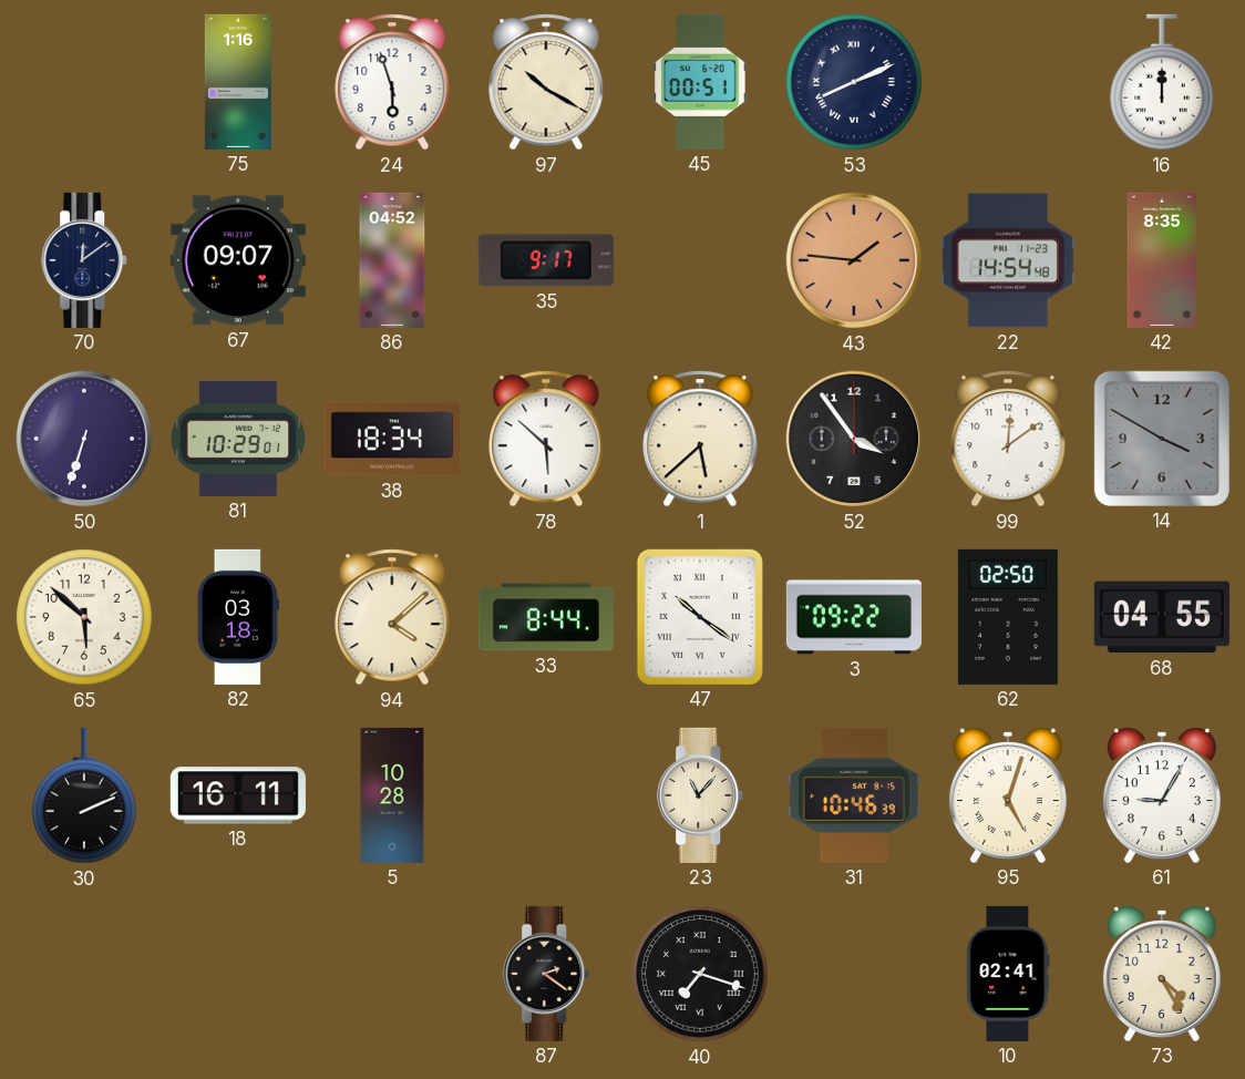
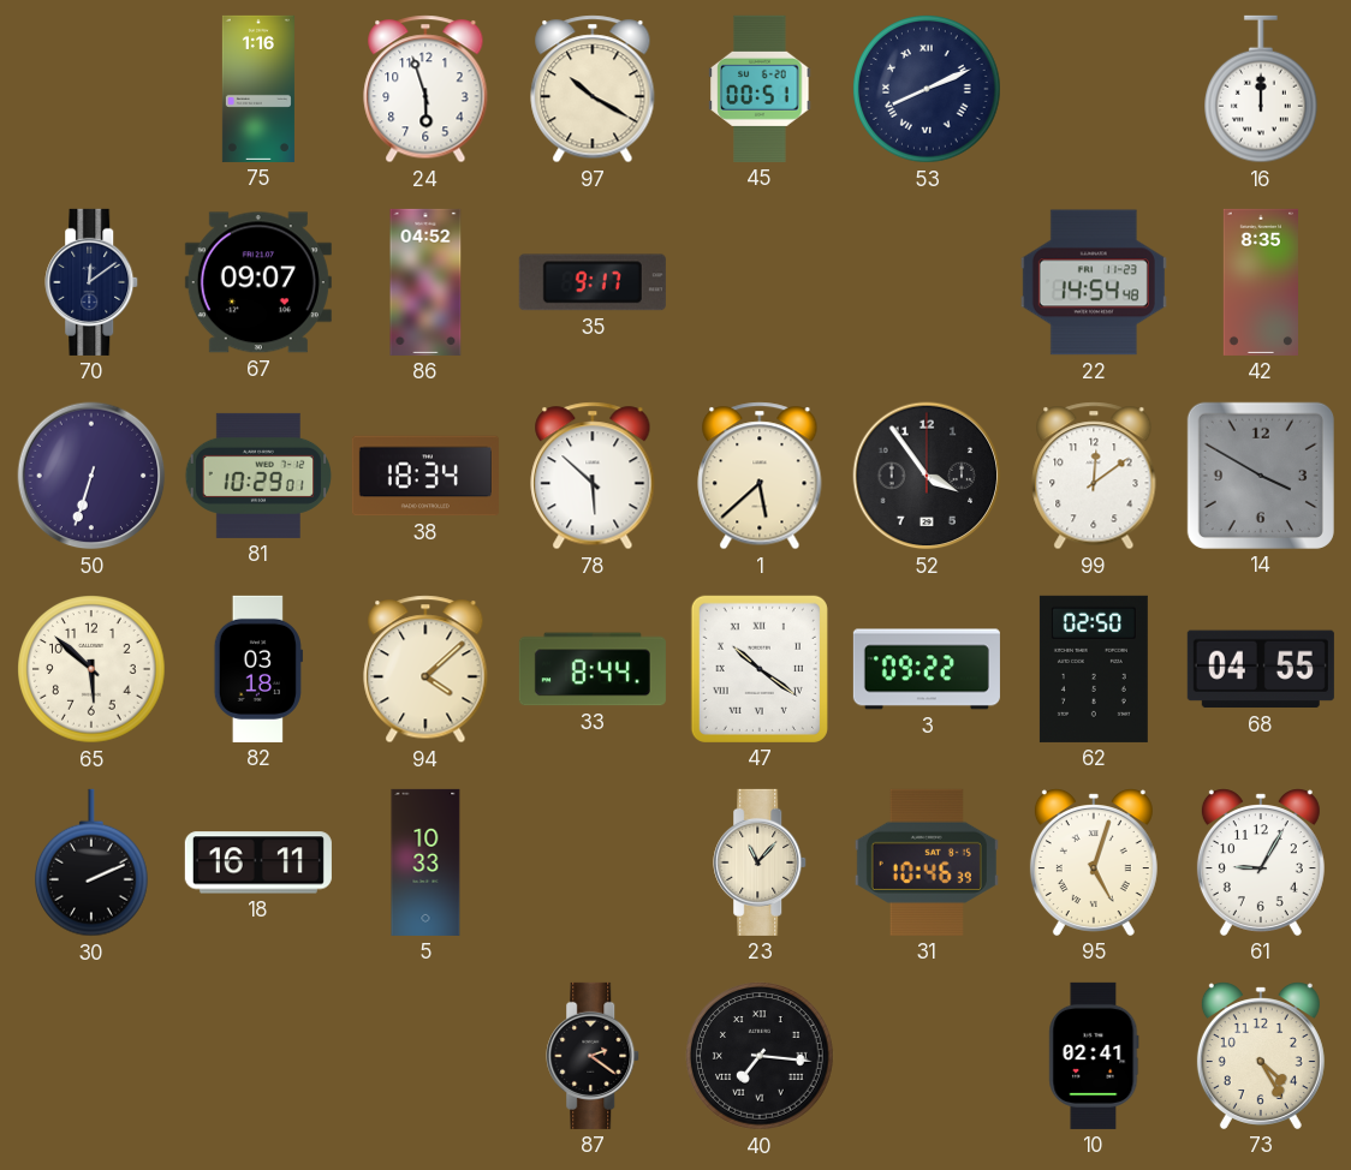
43: 1:46 -> none (854, 260)
5: 10:28 -> 10:33 (425, 862)
40: 7:18 -> 7:16 (760, 1056)
